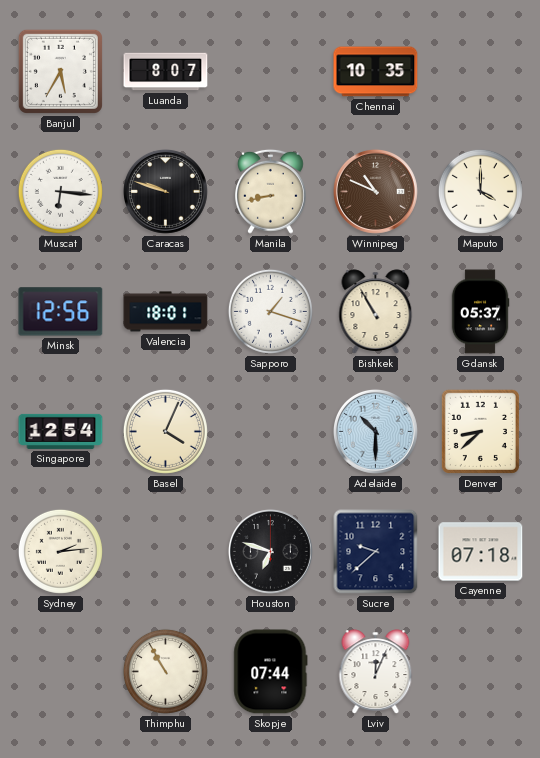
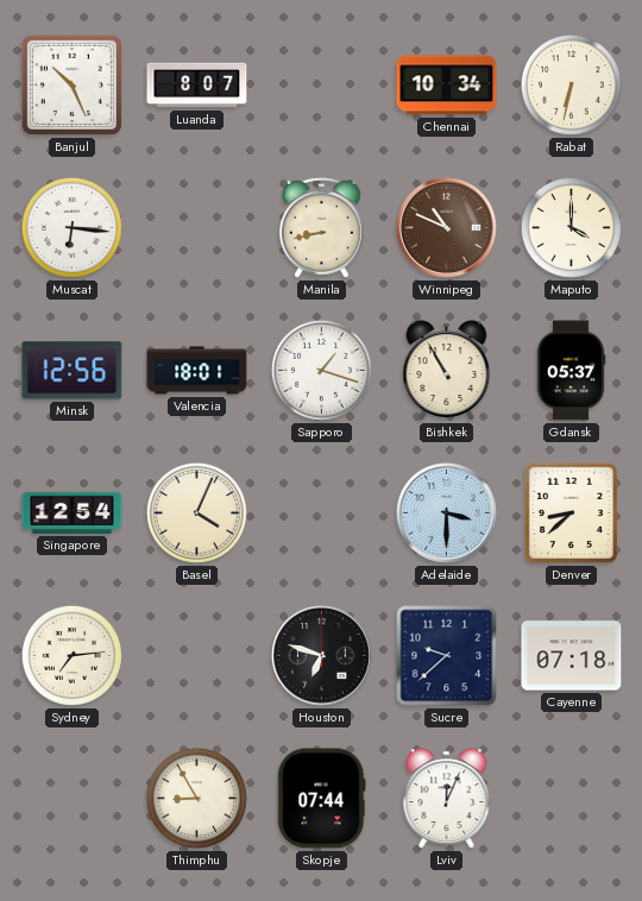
Banjul: 5:35 -> 10:26 (71, 84)
Chennai: 10:35 -> 10:34 (447, 86)
Rabat: none -> 6:32 (571, 84)
Caracas: 9:48 -> none (165, 191)
Adelaide: 10:30 -> 3:30 (446, 512)
Sydney: 2:14 -> 7:14 (71, 655)
Thimphu: 10:55 -> 8:55 (196, 798)
